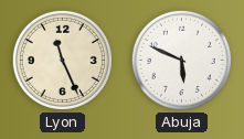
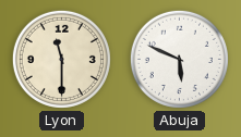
Lyon: 11:26 -> 11:30 (61, 59)
